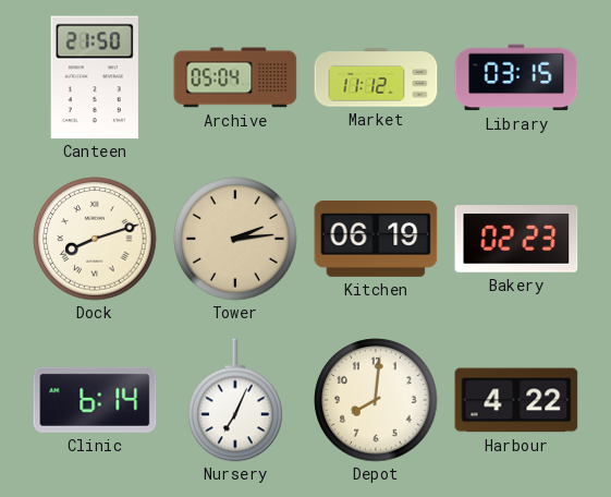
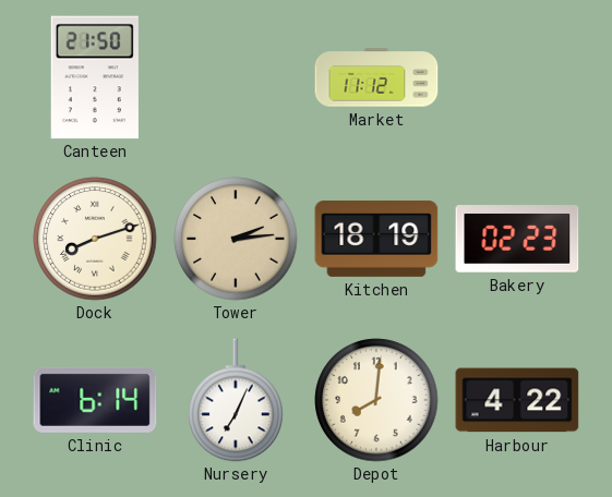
Archive: 05:04 -> none (235, 77)
Library: 03:15 -> none (516, 77)
Kitchen: 06:19 -> 18:19 (376, 239)
